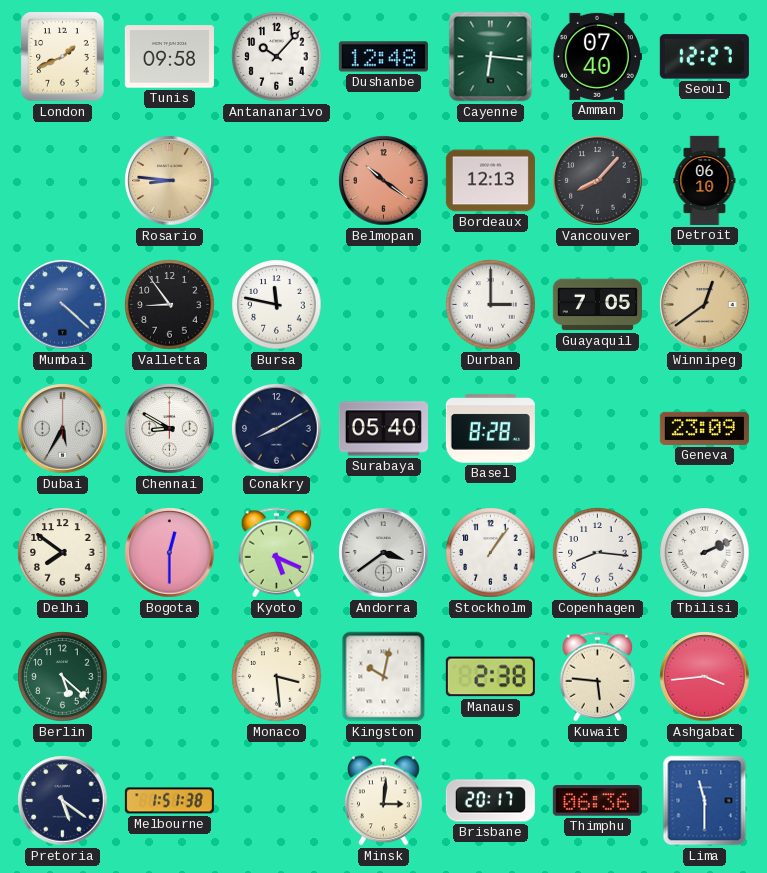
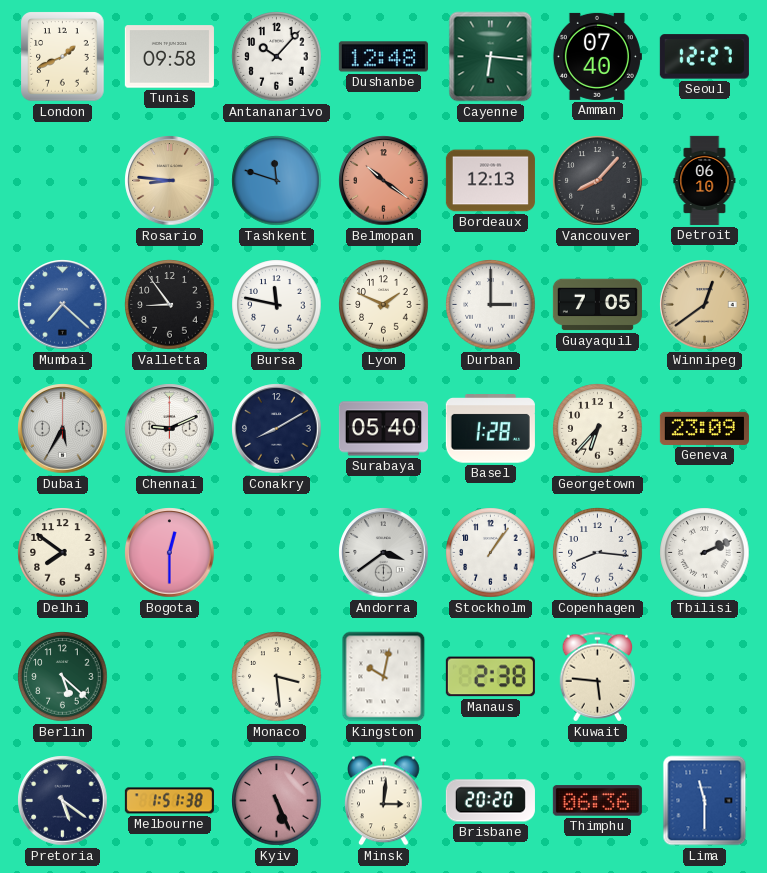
Tashkent: none -> 11:48 (277, 181)
Mumbai: 4:22 -> 7:22 (63, 305)
Lyon: none -> 1:49 (384, 305)
Chennai: 8:50 -> 9:11 (170, 429)
Basel: 8:28 -> 1:28 (490, 429)
Georgetown: none -> 6:37 (598, 429)
Kyoto: 5:19 -> none (277, 553)
Ashgabat: 3:44 -> none (705, 677)
Kyiv: none -> 5:26 (277, 801)
Brisbane: 20:17 -> 20:20 (490, 801)
